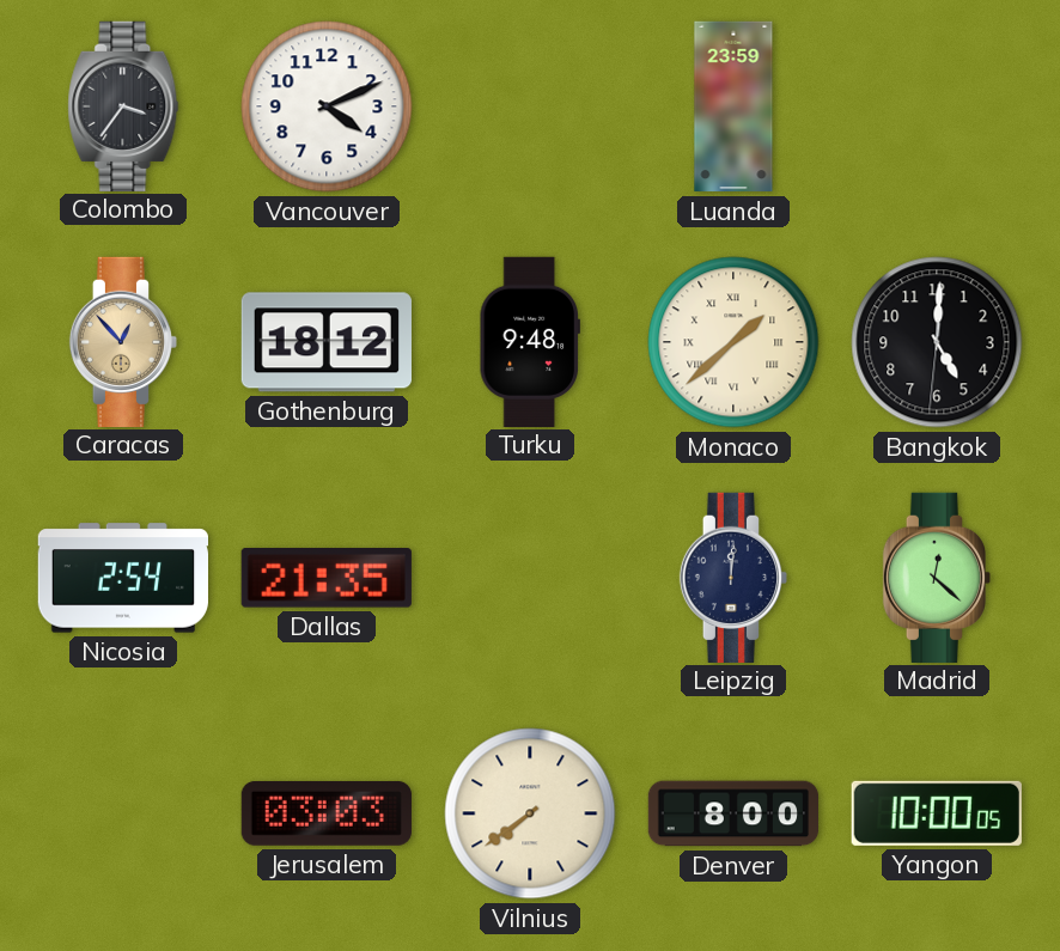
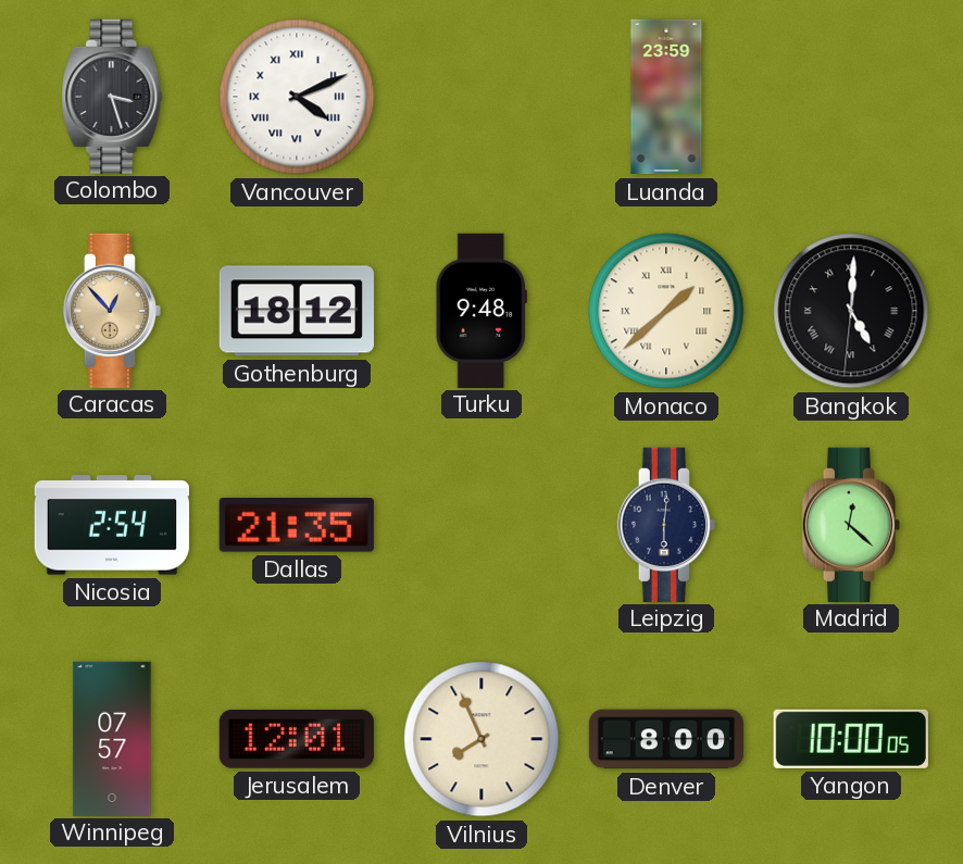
Colombo: 3:36 -> 3:27 (112, 96)
Vancouver numerals: Arabic -> Roman (297, 97)
Bangkok numerals: Arabic -> Roman (851, 311)
Leipzig: 12:01 -> 6:01 (665, 524)
Winnipeg: none -> 07:57 (112, 738)
Jerusalem: 03:03 -> 12:01 (297, 739)
Vilnius: 7:39 -> 7:56 (481, 739)
